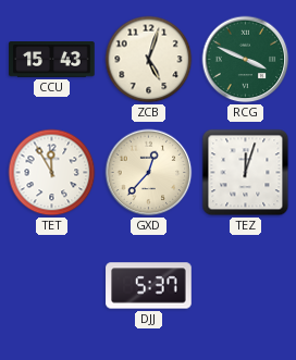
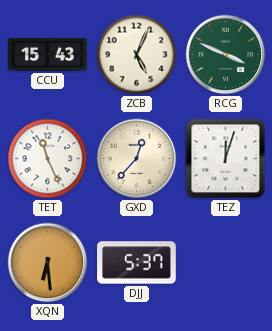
ZCB: 5:03 -> 5:04 (137, 55)
TET: 11:55 -> 11:26 (48, 159)
XQN: none -> 6:29 (48, 263)
